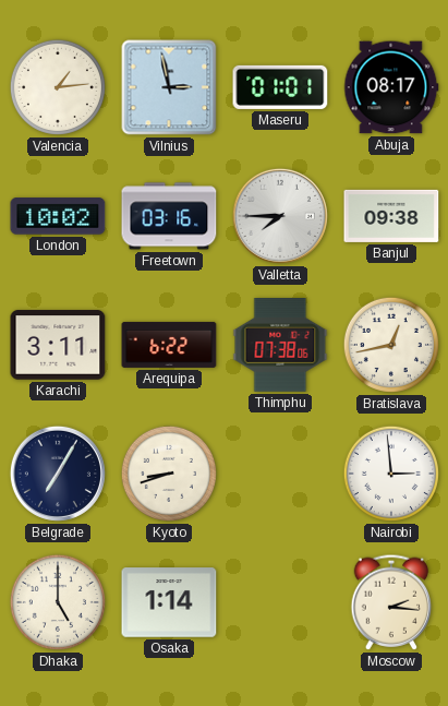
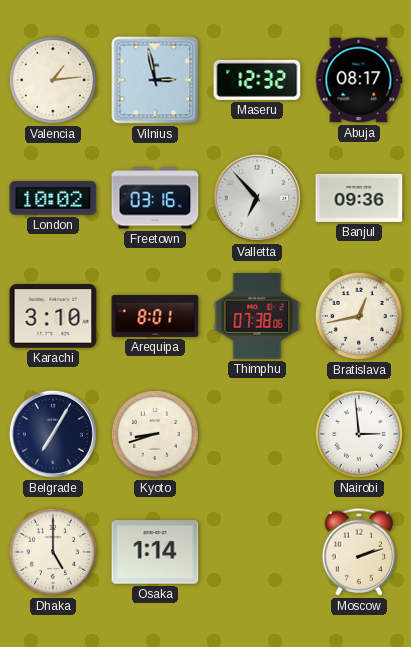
Maseru: 01:01 -> 12:32 (257, 80)
Valletta: 7:45 -> 6:53 (257, 198)
Banjul: 09:38 -> 09:36 (359, 198)
Karachi: 3:11 -> 3:10 (53, 316)
Arequipa: 6:22 -> 8:01 (155, 316)
Moscow: 2:16 -> 2:12 (359, 552)
